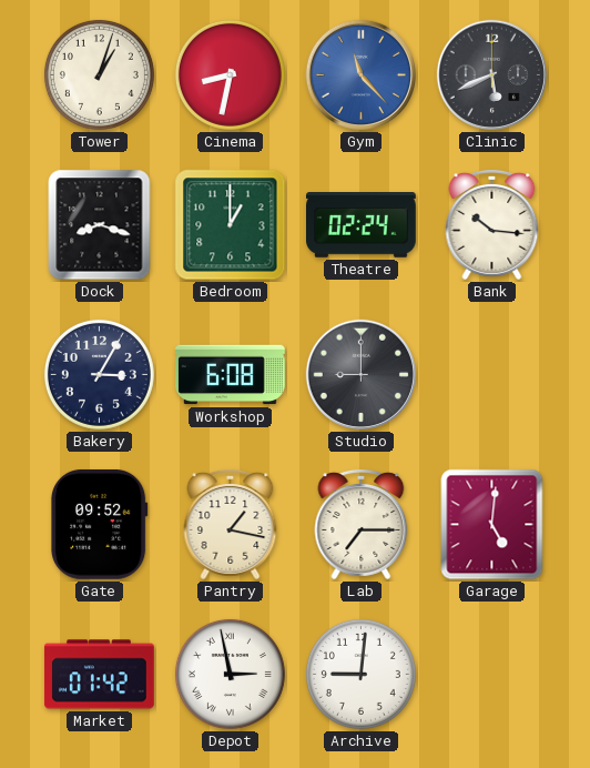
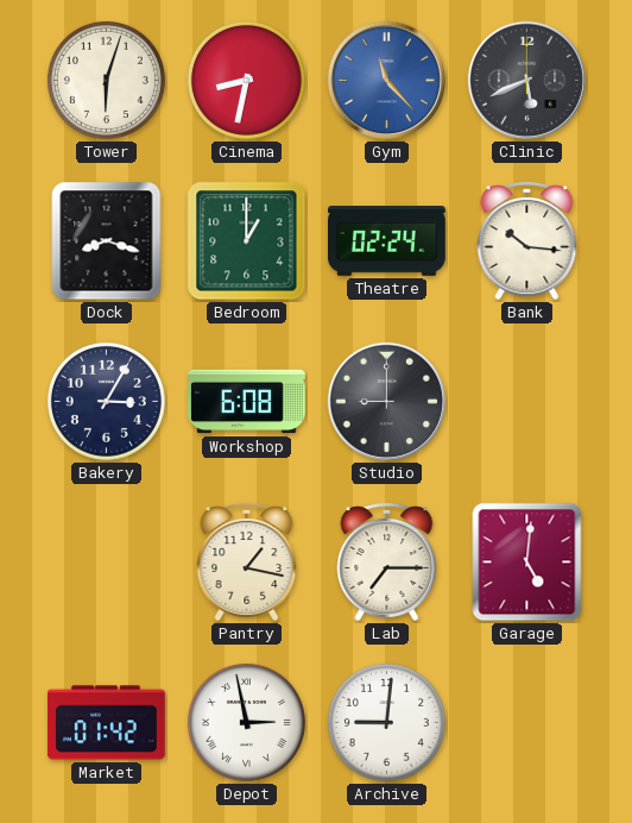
Tower: 1:03 -> 6:03 (106, 80)
Gate: 09:52 -> none (100, 524)
